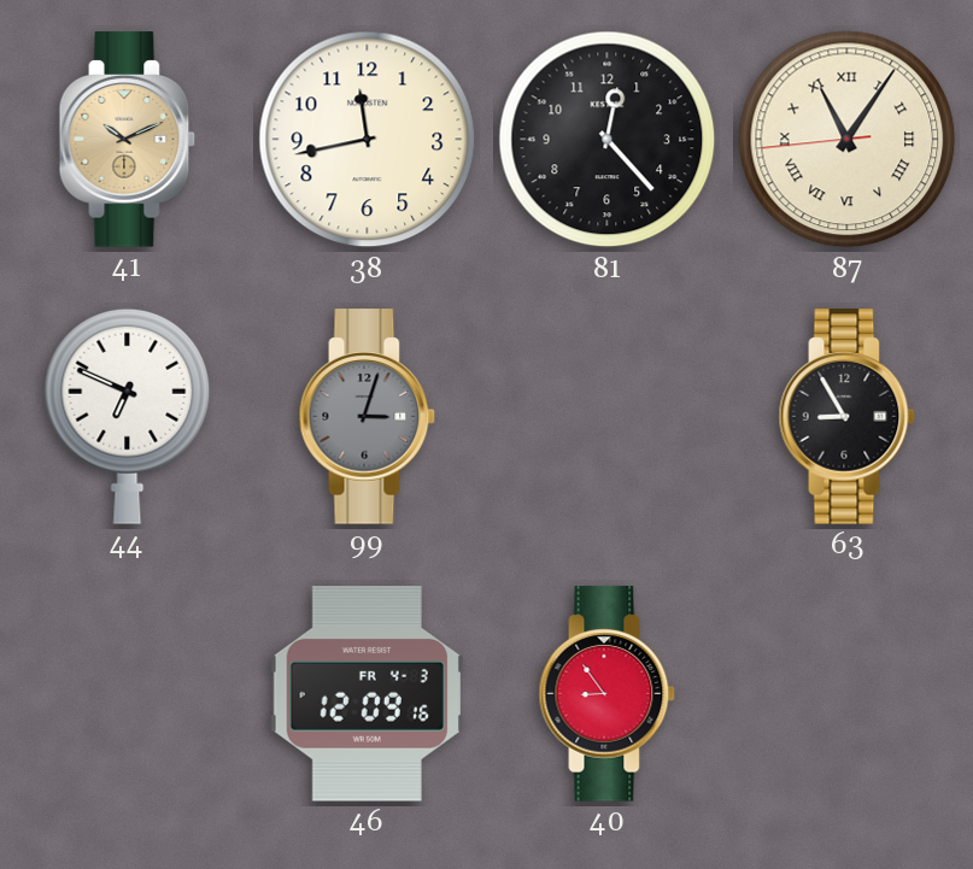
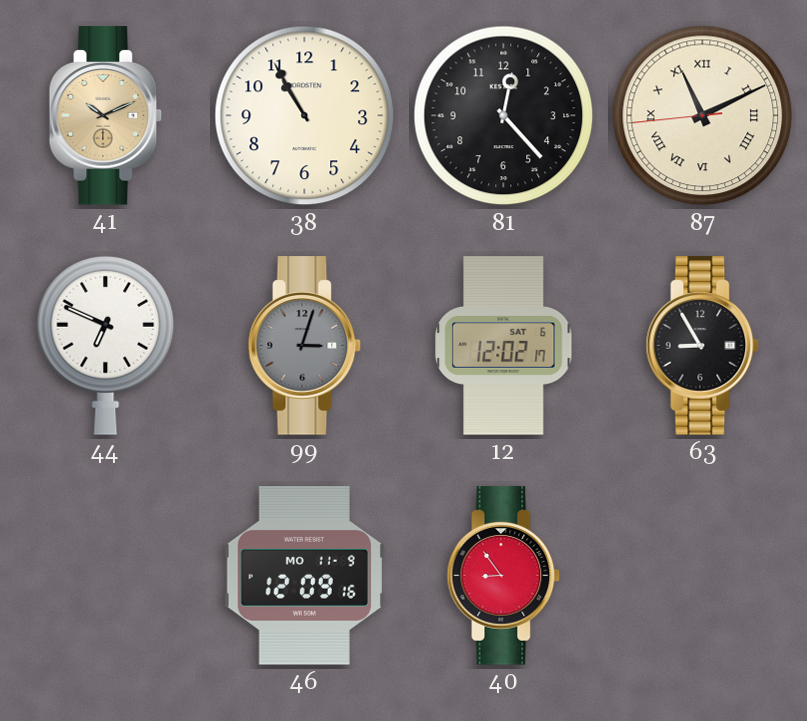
38: 11:43 -> 10:55 (305, 116)
87: 11:05 -> 11:10 (703, 116)
12: none -> 12:02 (504, 346)
46 date: FR 4-3 -> MO 11-9 (304, 576)
